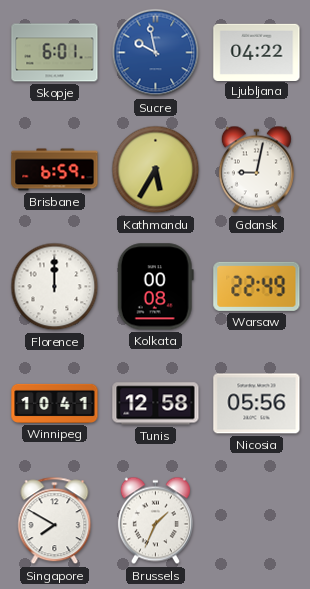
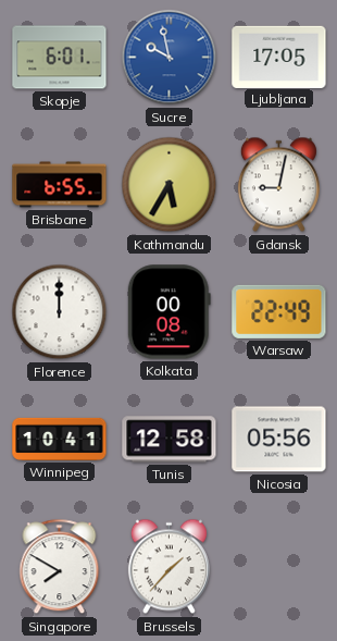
Ljubljana: 04:22 -> 17:05 (279, 57)
Brisbane: 6:59 -> 6:55 (60, 185)
Brussels: 1:34 -> 1:37 (168, 567)
